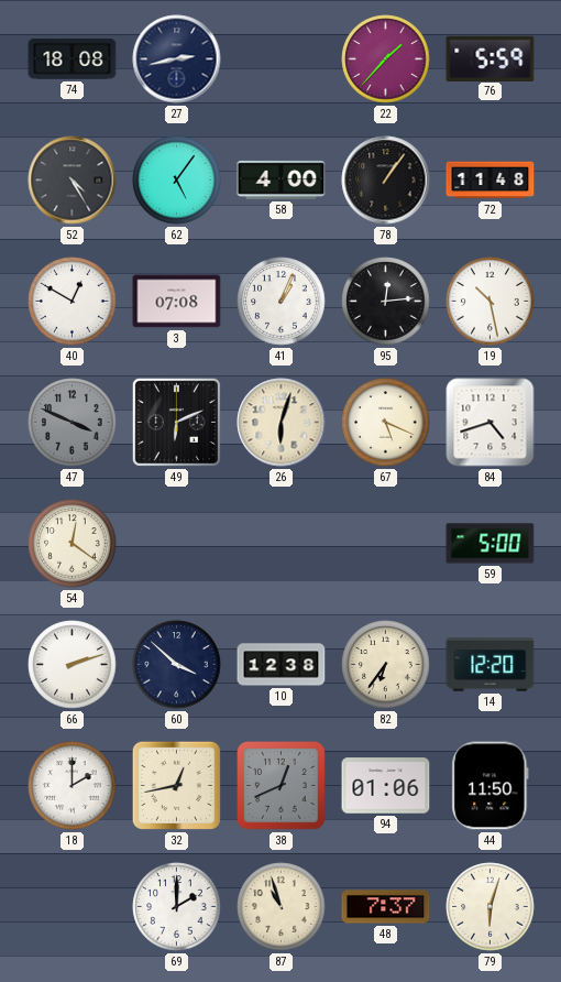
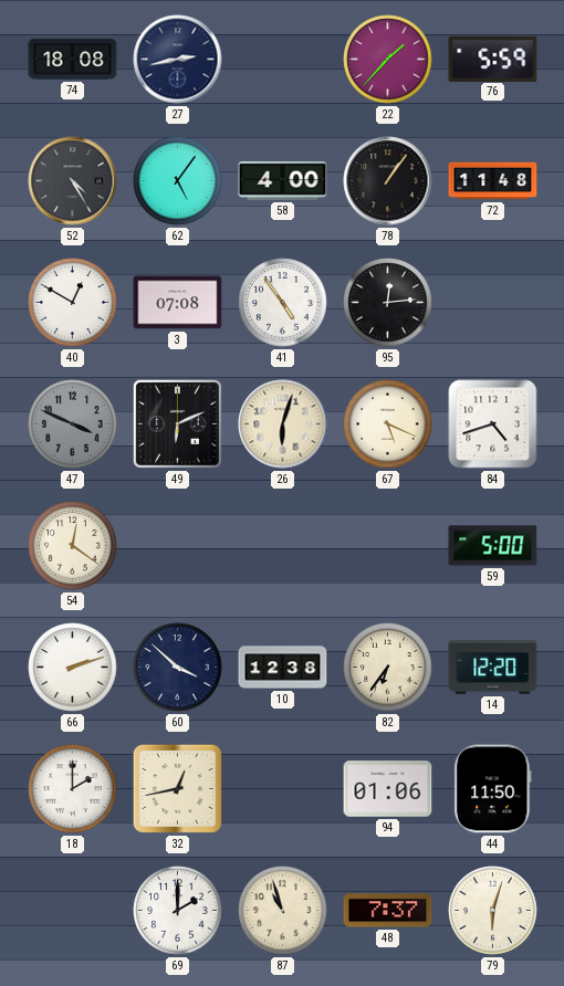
41: 1:04 -> 4:54 (283, 303)
19: 10:28 -> none (491, 302)
38: 12:41 -> none (282, 786)
